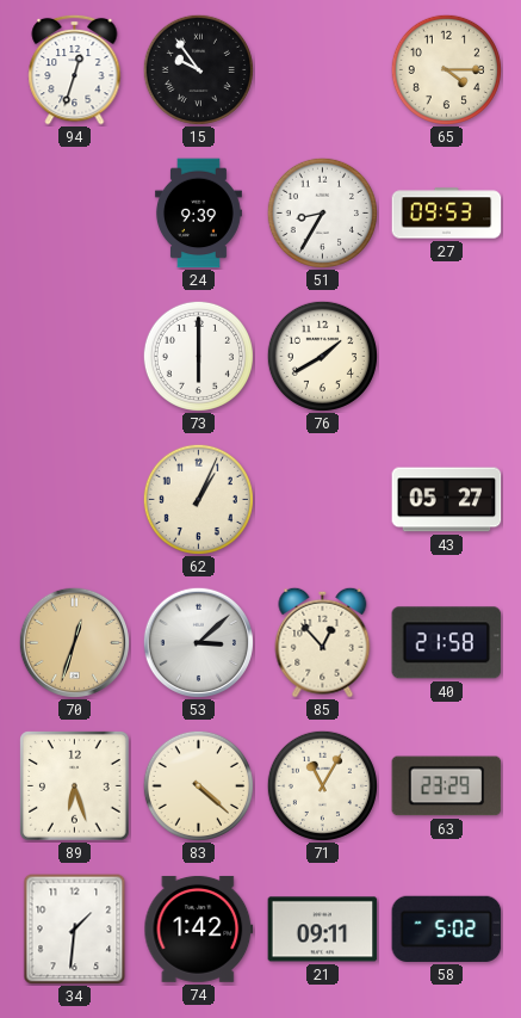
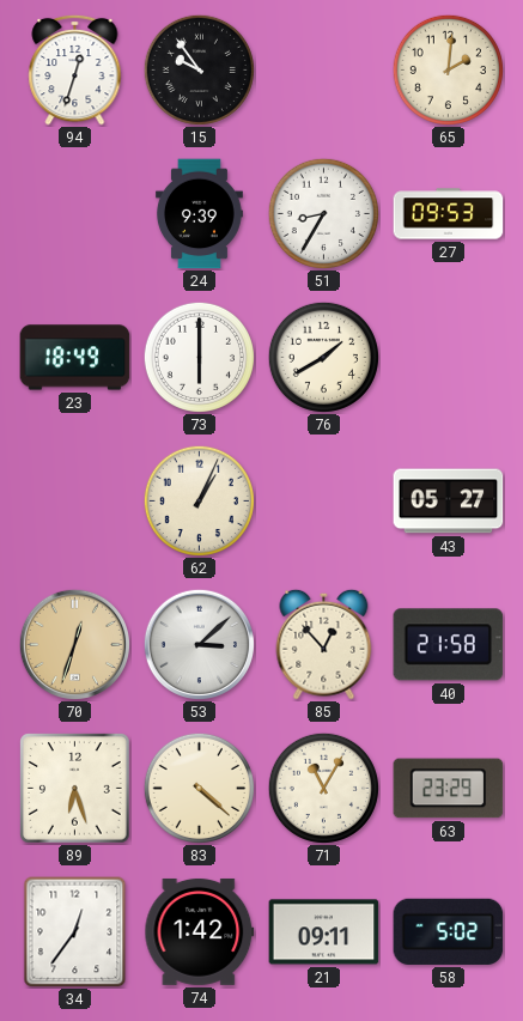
65: 4:15 -> 2:01 (448, 69)
23: none -> 18:49 (75, 358)
34: 1:31 -> 12:36 (75, 932)
